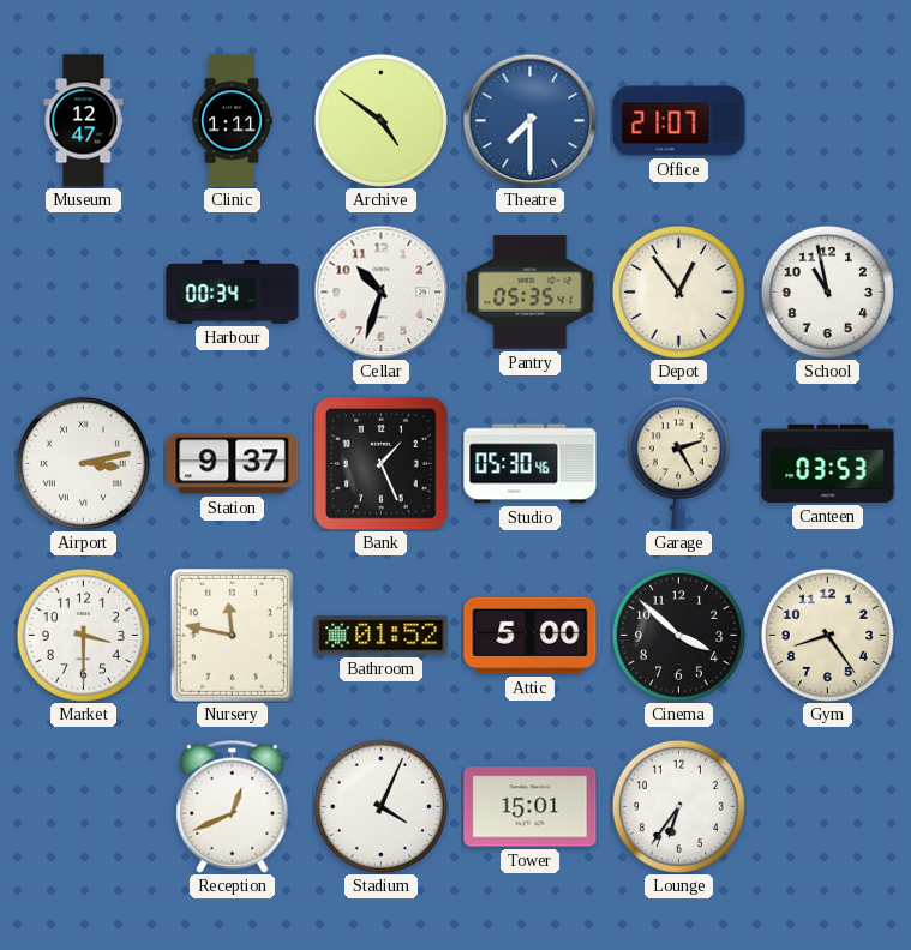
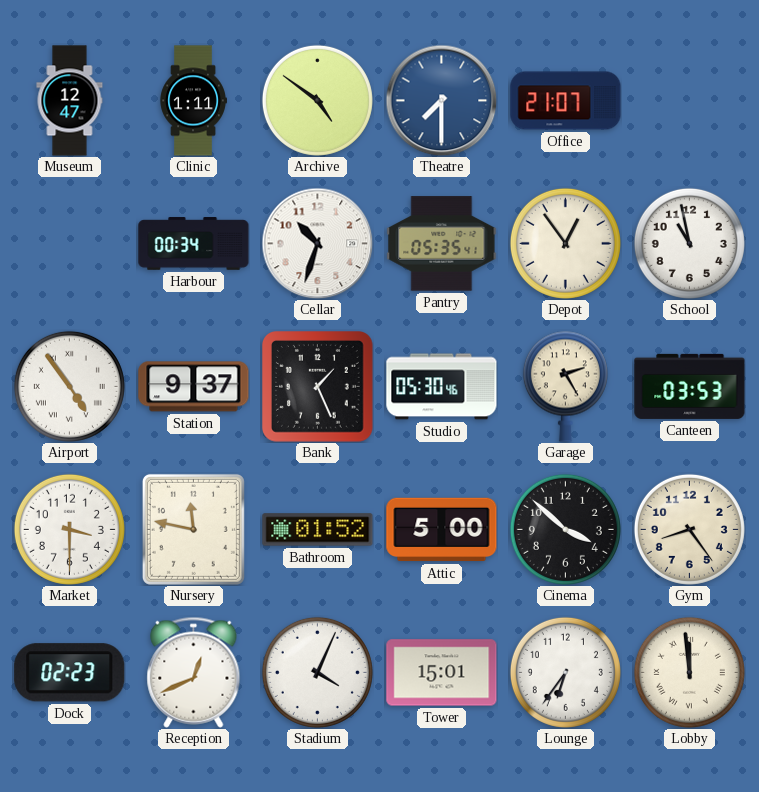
Airport: 3:13 -> 4:54 (69, 386)
Dock: none -> 02:23 (70, 673)
Lobby: none -> 11:59 (689, 672)
